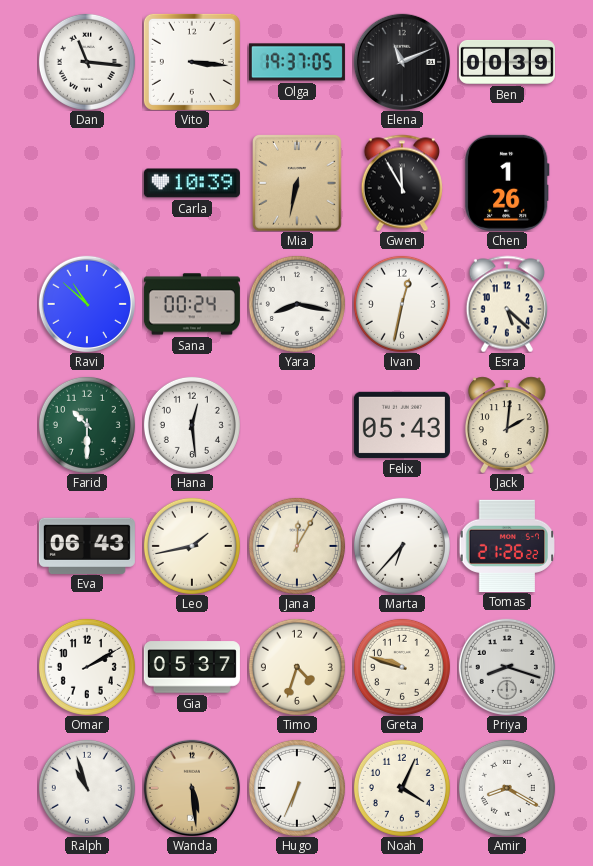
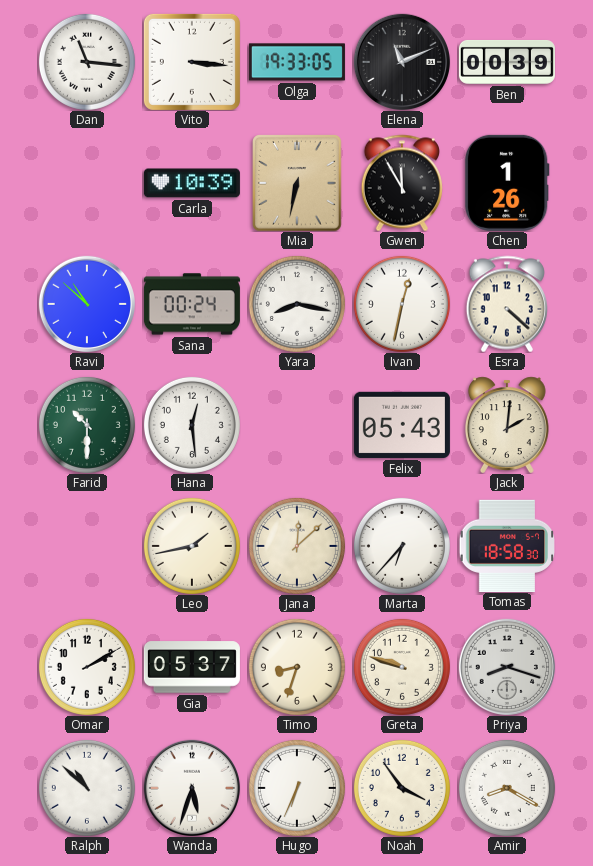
Olga: 19:37 -> 19:33 (297, 62)
Esra: 5:22 -> 4:22 (507, 304)
Eva: 06:43 -> none (87, 545)
Jana: 12:05 -> 12:08 (297, 546)
Tomas: 21:26 -> 18:58 (507, 545)
Timo: 4:33 -> 8:33 (297, 667)
Ralph: 10:57 -> 10:52 (87, 788)
Wanda: 5:29 -> 5:33 (192, 788)
Wanda dial: champagne -> white (192, 788)
Noah: 4:04 -> 3:54 (402, 788)
